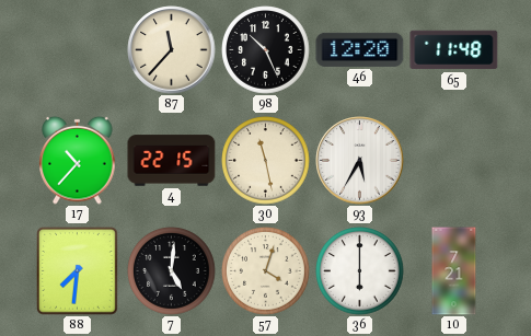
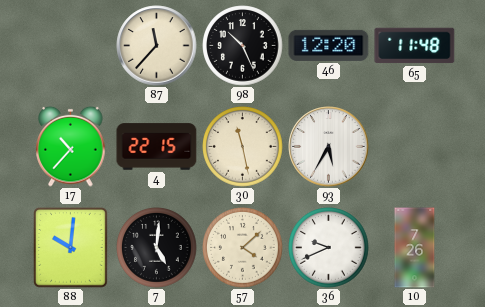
88: 7:31 -> 10:01 (71, 248)
57: 4:03 -> 4:08 (243, 248)
36: 6:00 -> 9:41 (329, 248)
10: 7:21 -> 7:26 (415, 248)
